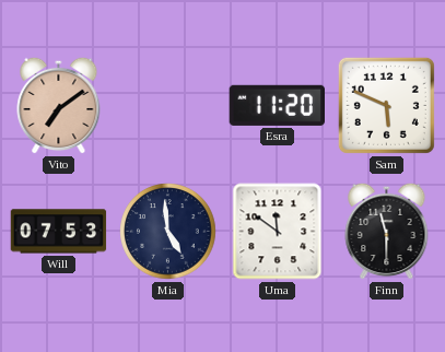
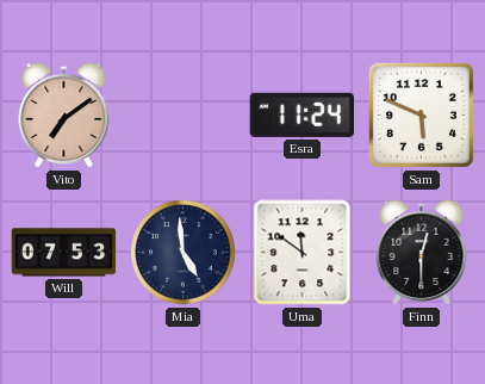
Esra: 11:20 -> 11:24 (301, 114)
Finn: 11:30 -> 12:30 (422, 252)
